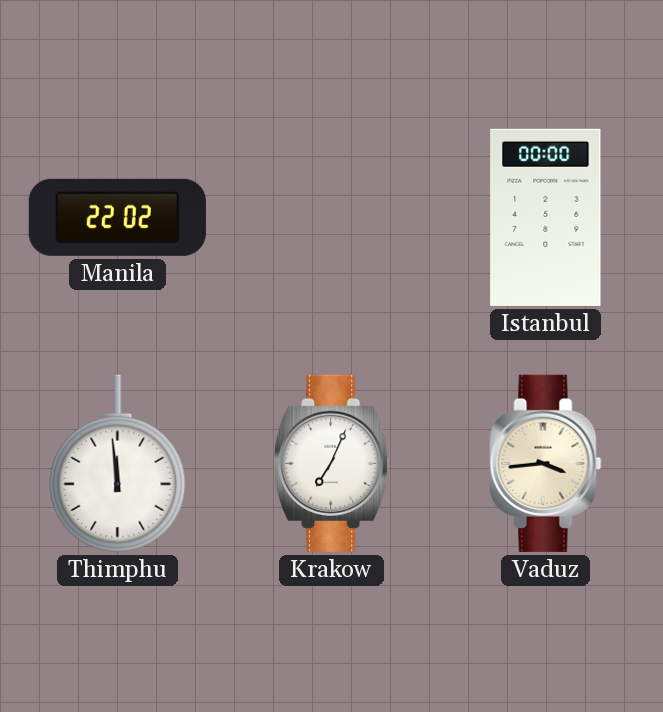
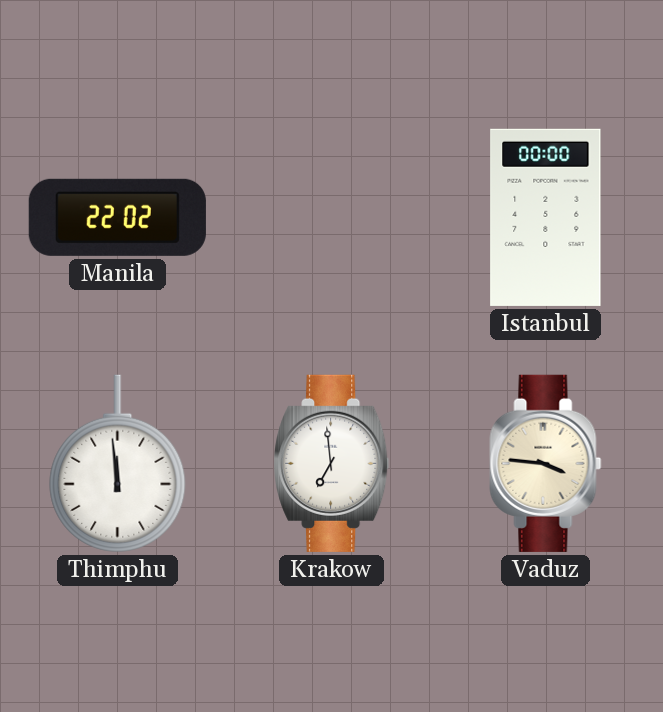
Krakow: 7:04 -> 6:59 (332, 463)
Vaduz: 3:44 -> 3:46 (546, 463)
